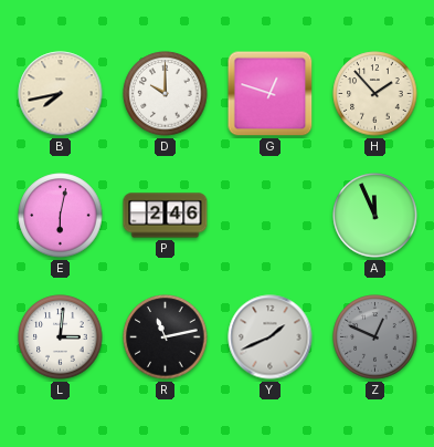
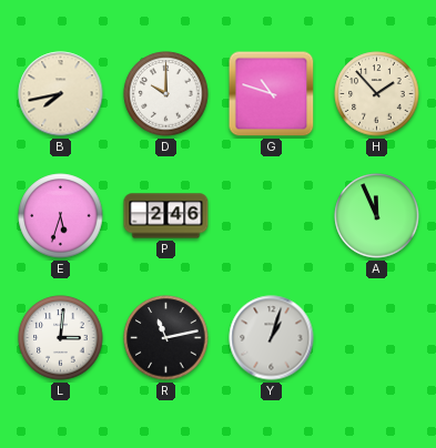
G: 12:48 -> 10:48 (272, 94)
E: 6:02 -> 5:33 (61, 216)
Y: 1:41 -> 1:03 (272, 338)
Z: 12:49 -> none (375, 337)
